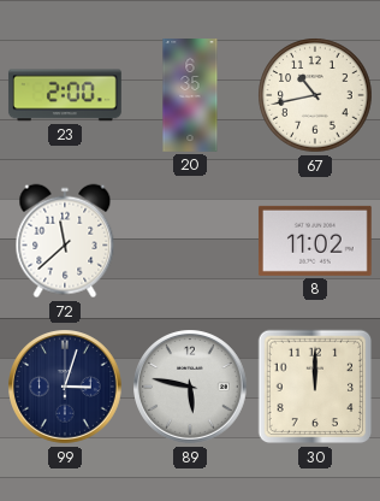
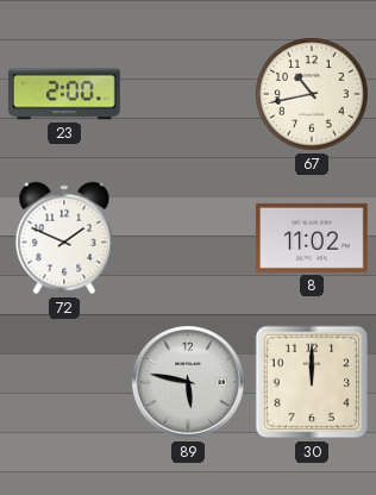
20: 6:35 -> none (190, 96)
72: 11:38 -> 1:49 (64, 238)
99: 3:03 -> none (66, 388)
